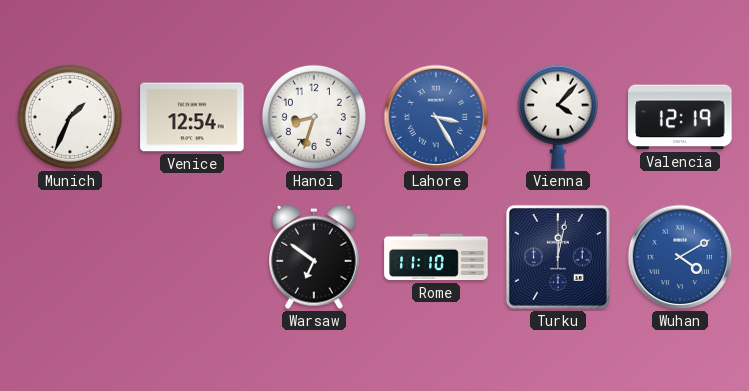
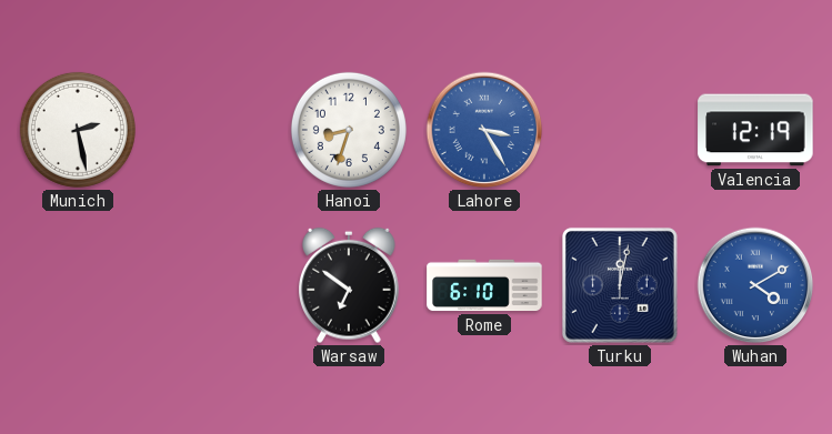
Munich: 1:34 -> 2:28 (78, 130)
Venice: 12:54 -> none (192, 117)
Vienna: 4:07 -> none (558, 117)
Rome: 11:10 -> 6:10 (484, 285)
